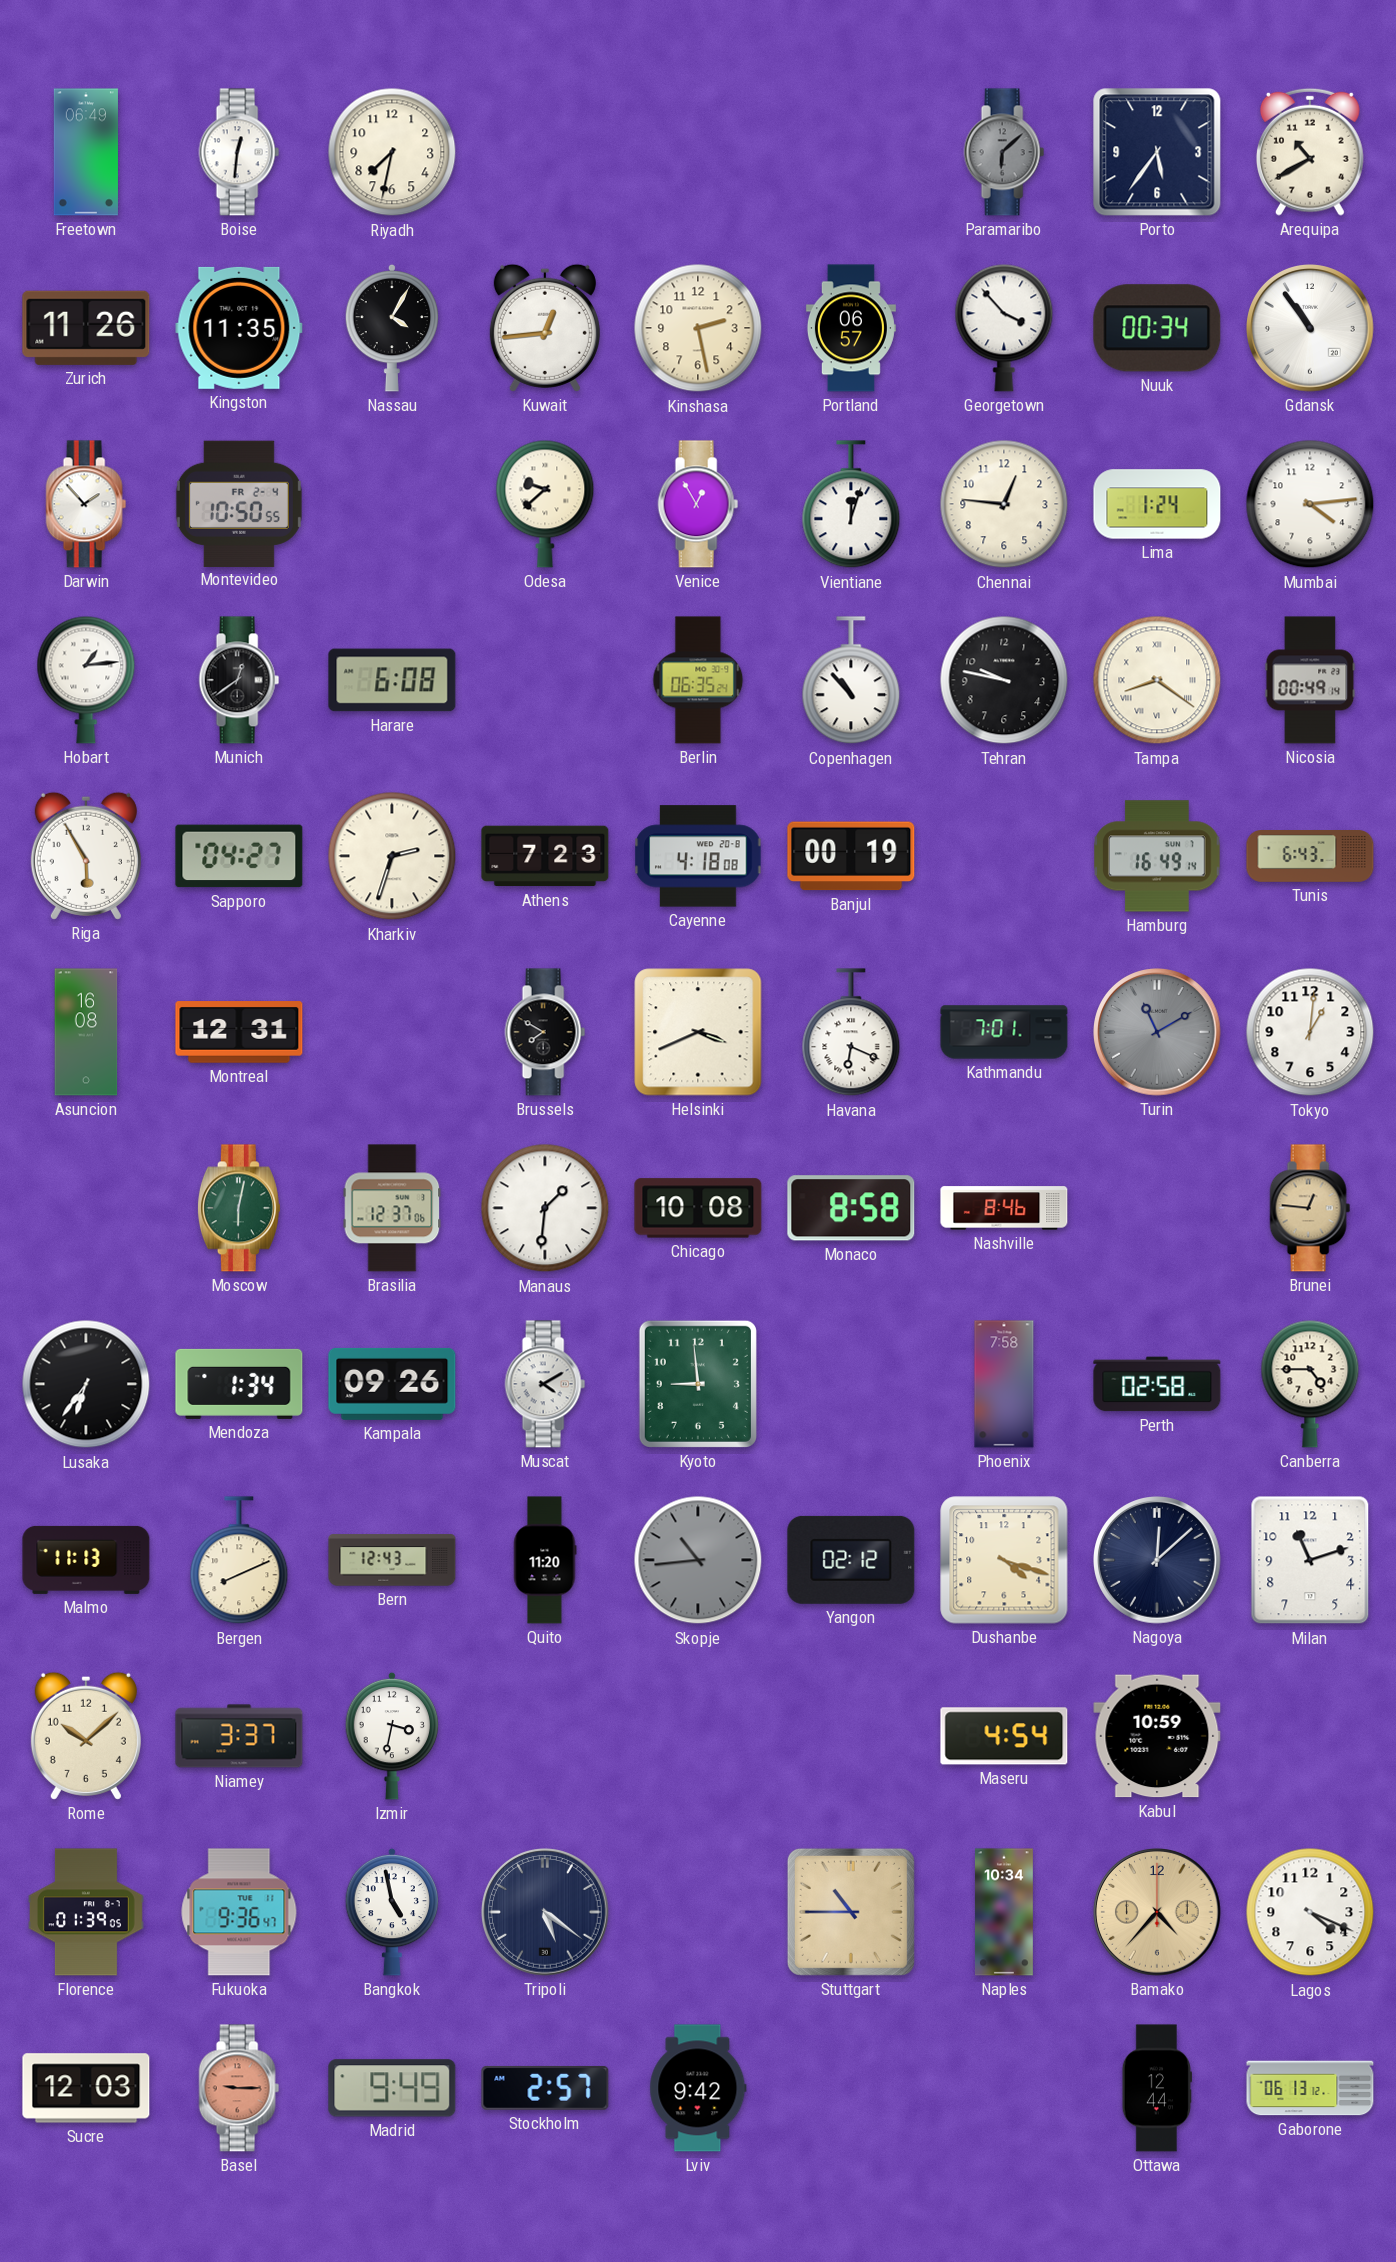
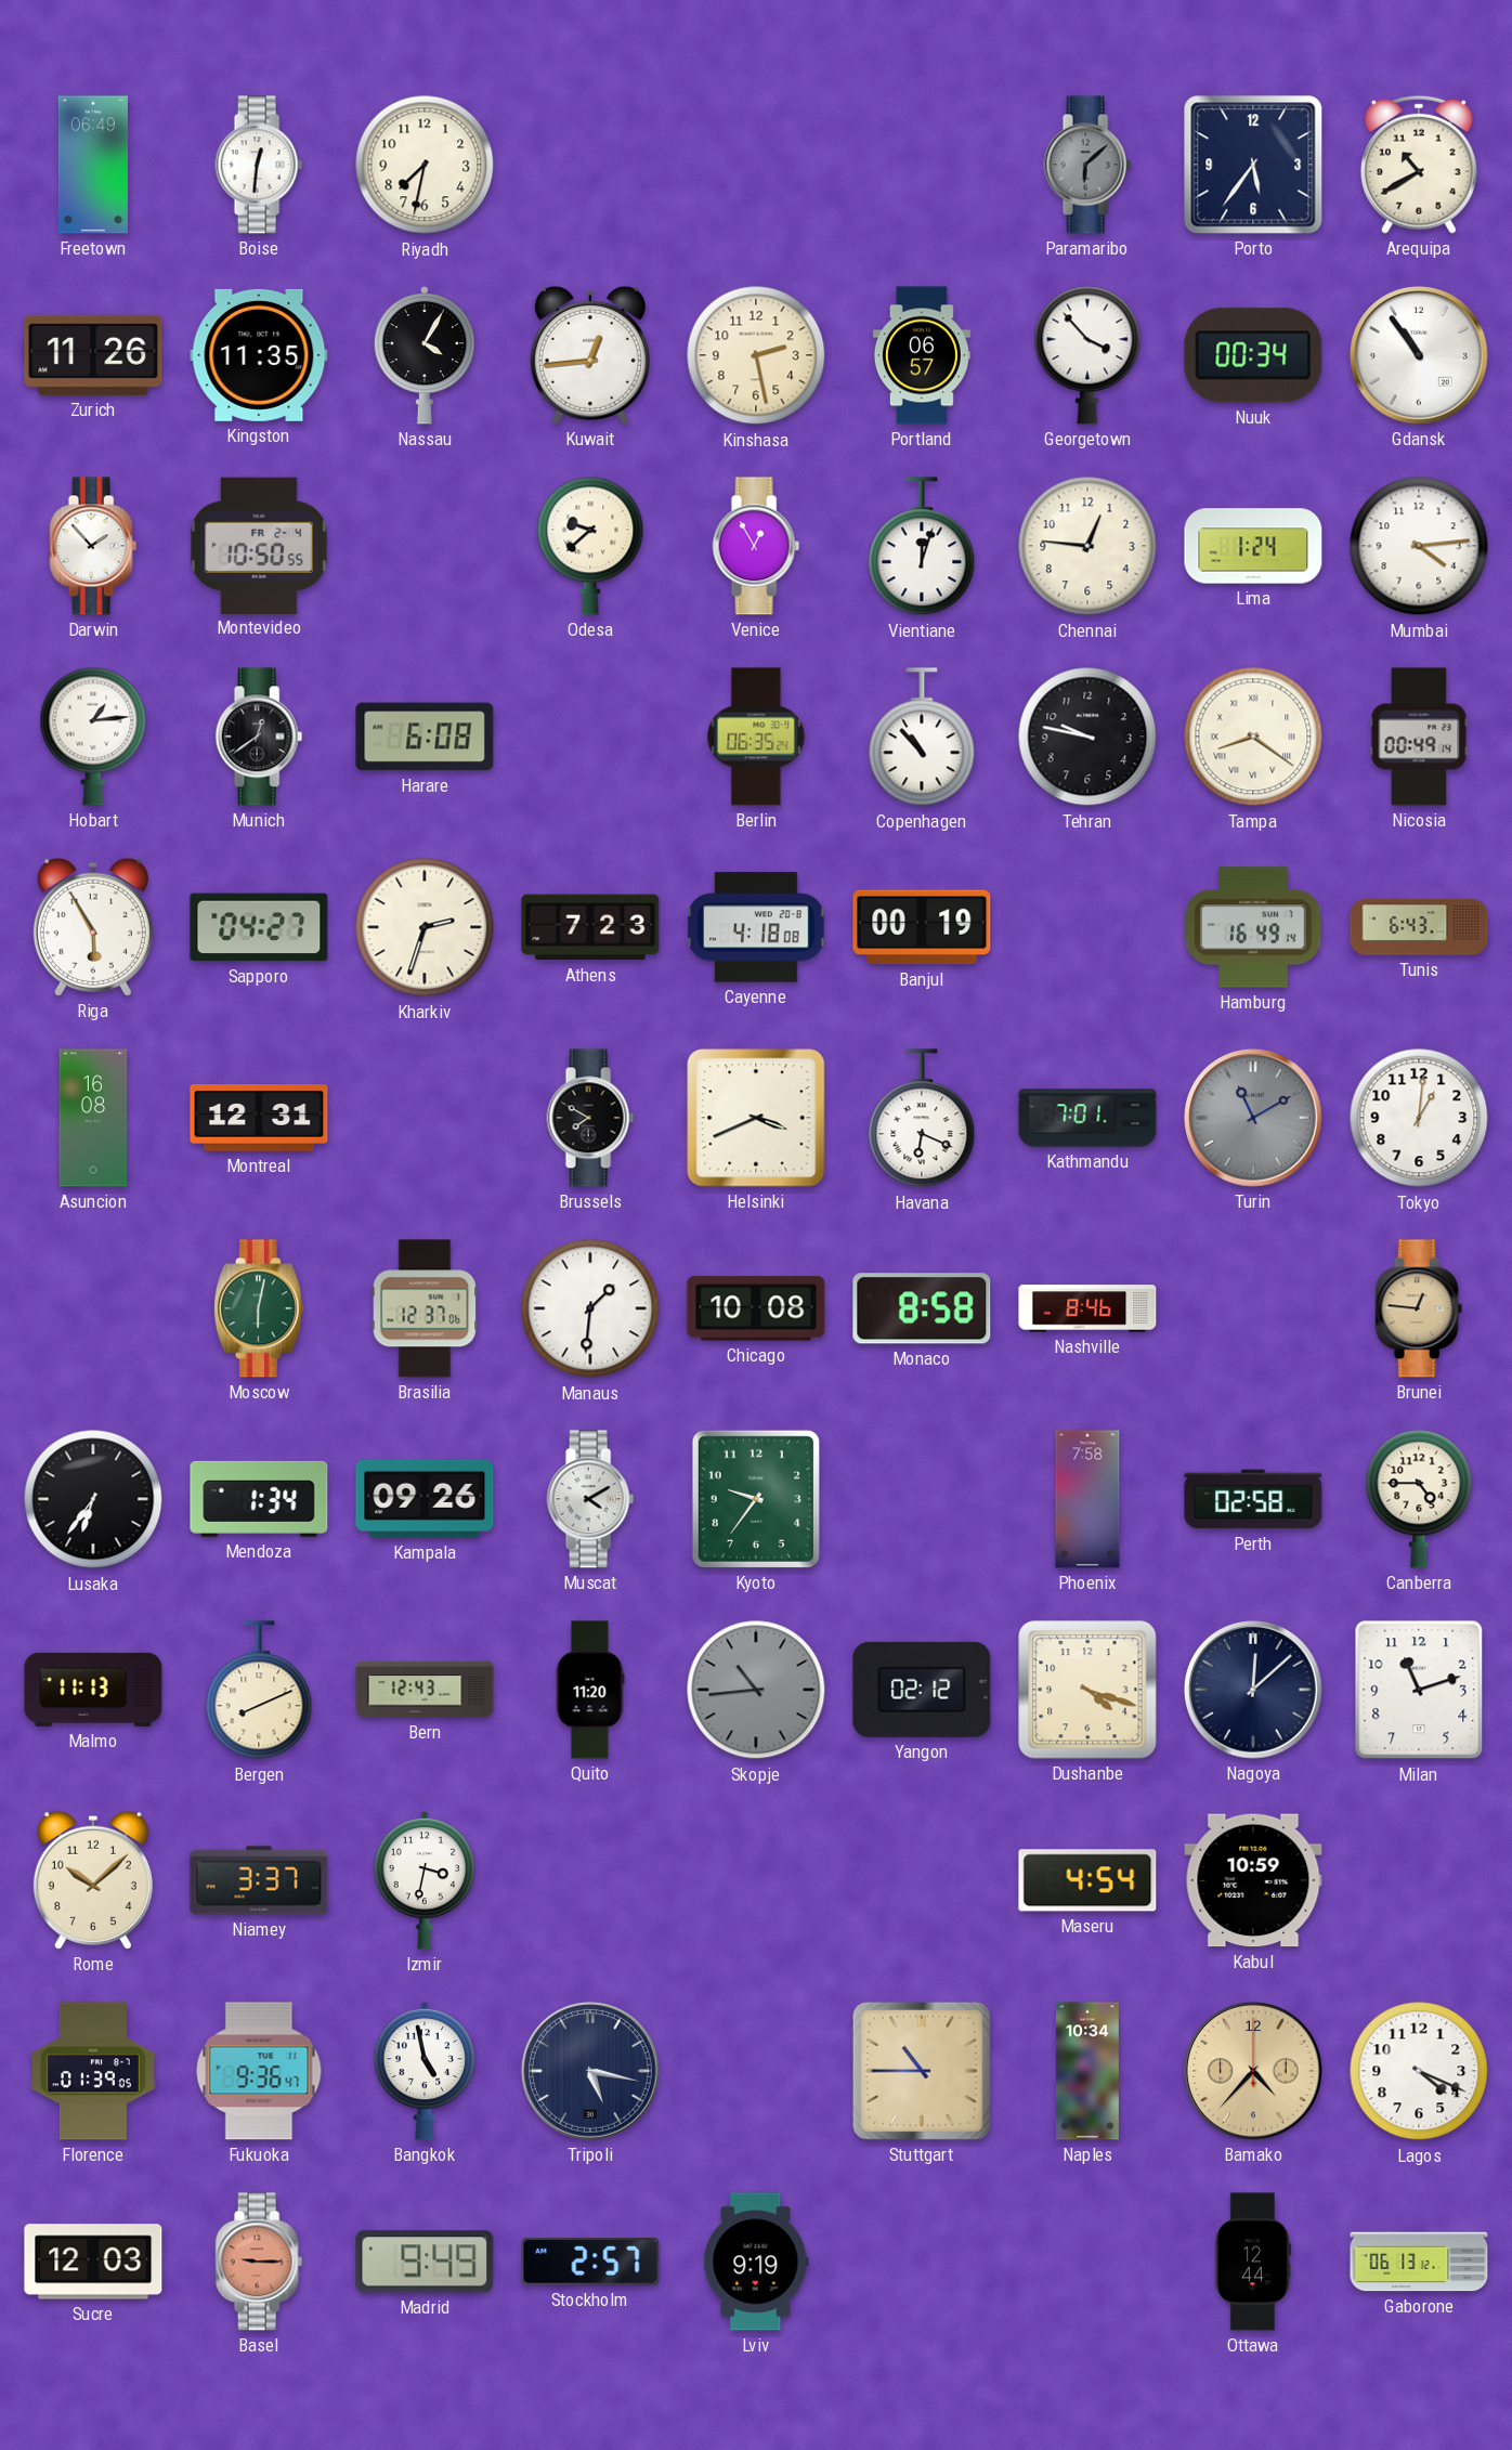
Kyoto: 8:59 -> 9:36 (756, 1499)
Tripoli: 5:21 -> 5:17 (590, 2071)
Lviv: 9:42 -> 9:19 (756, 2262)
